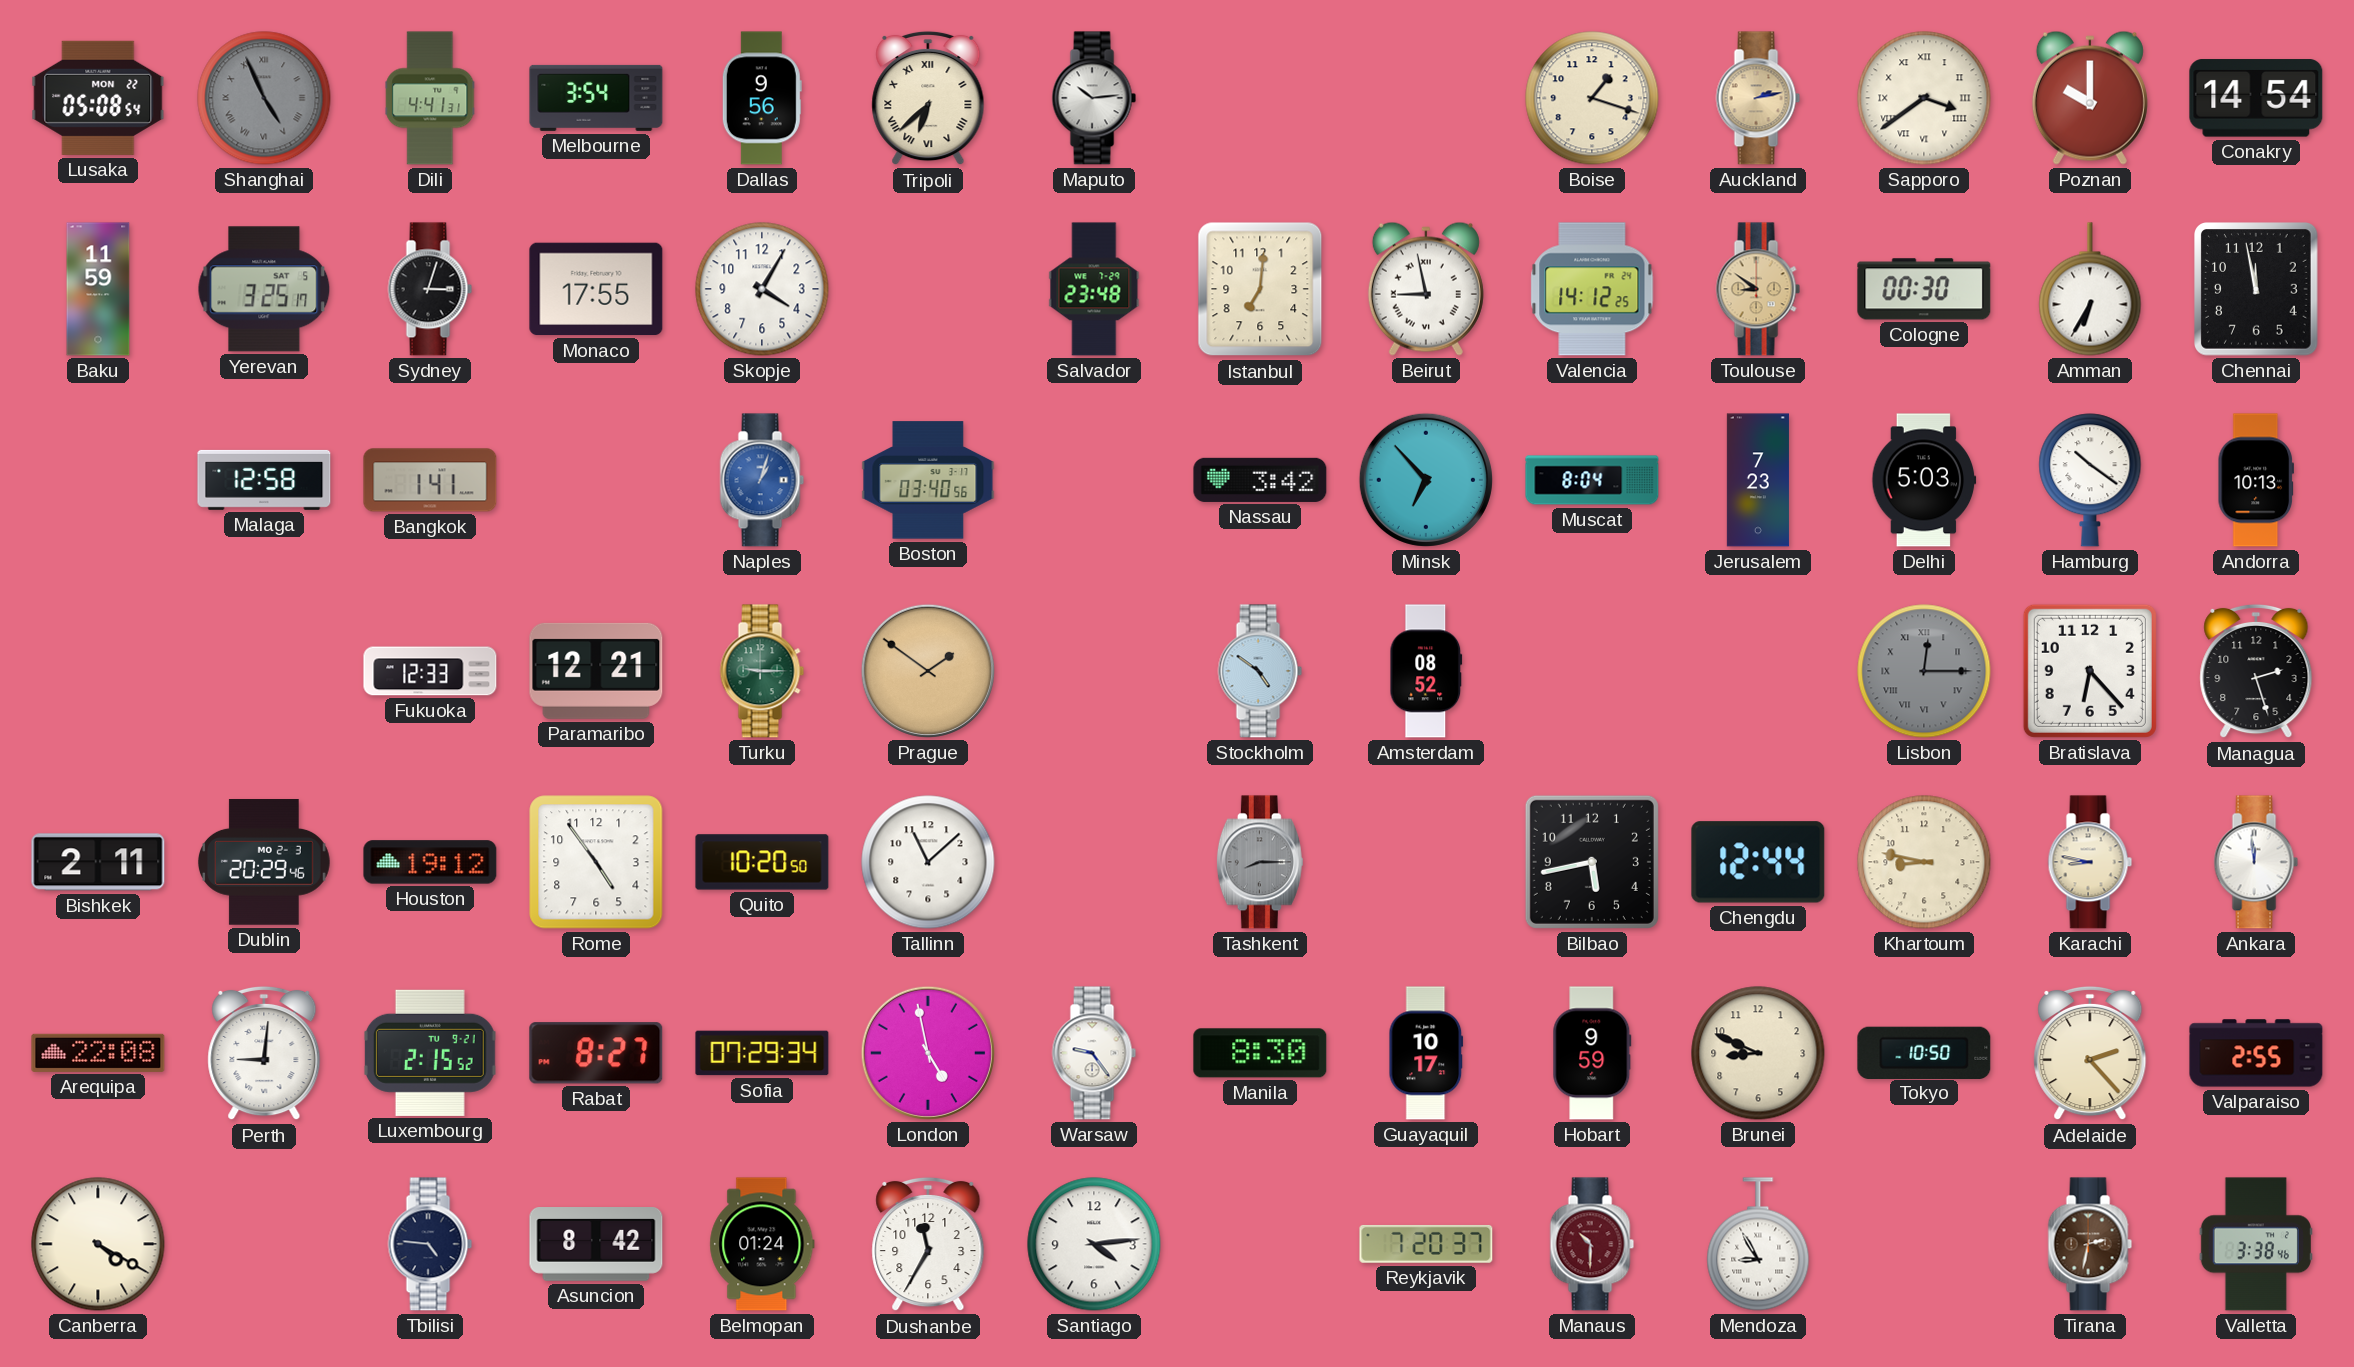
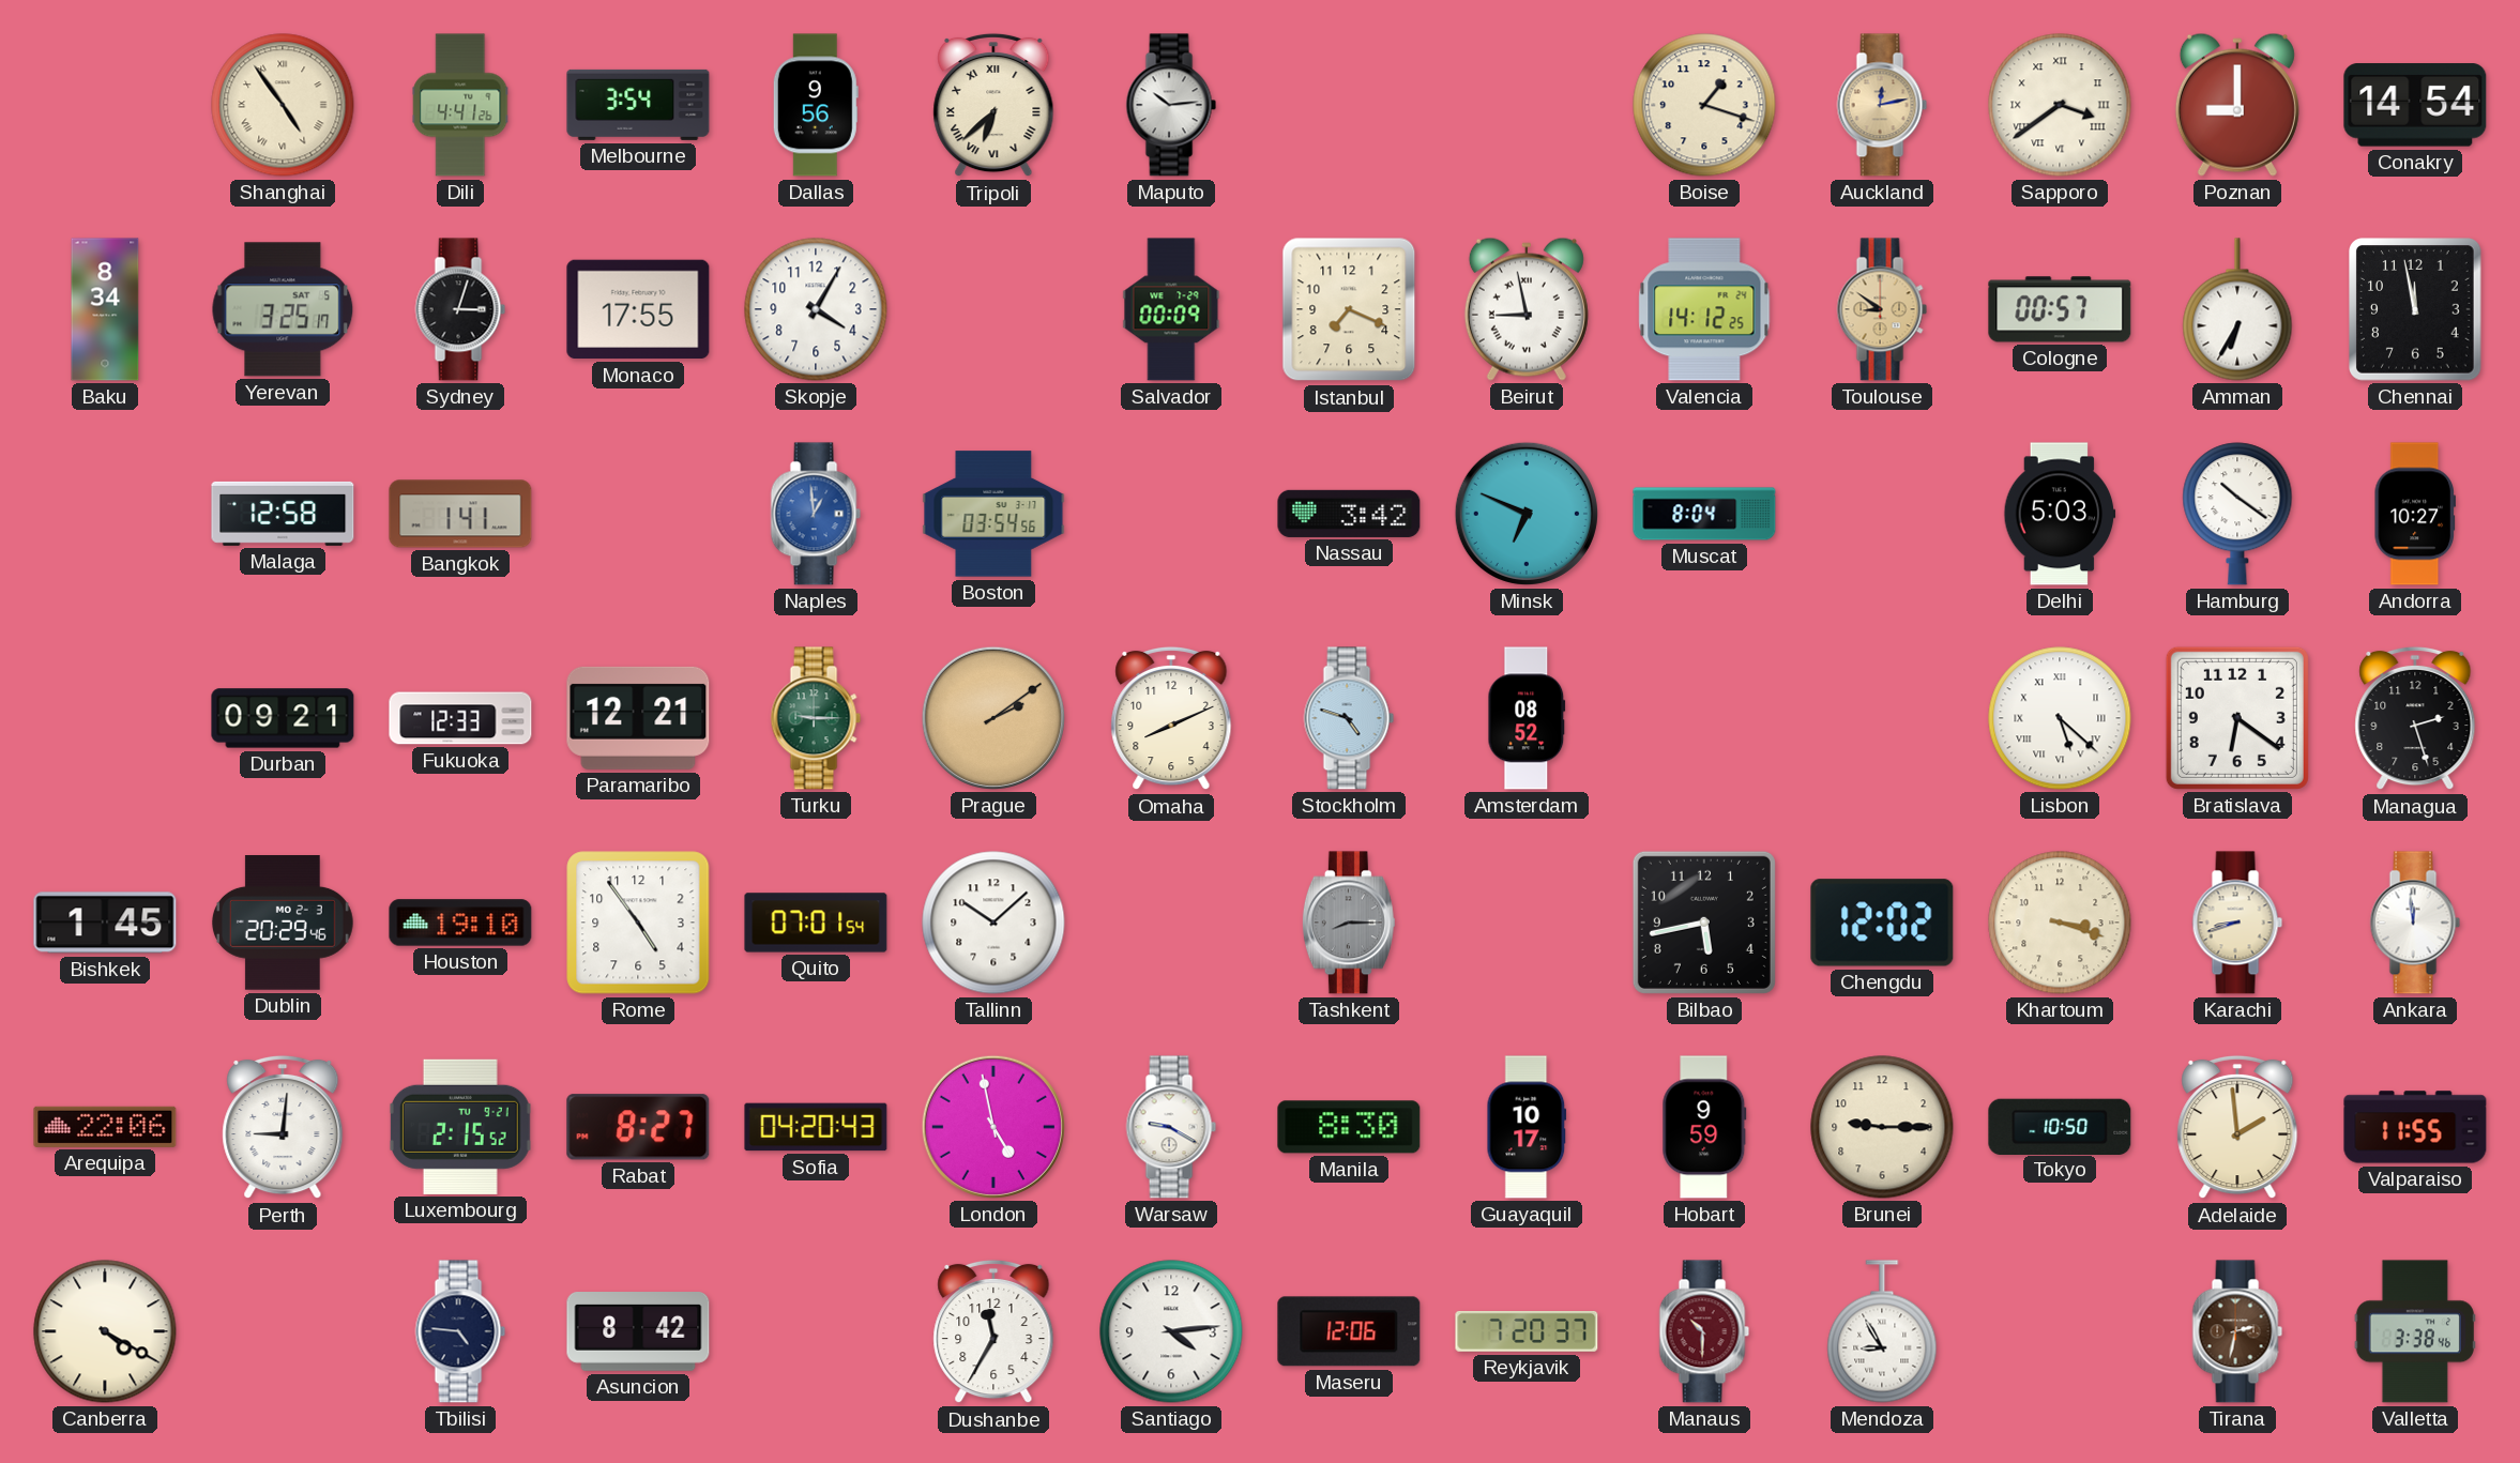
Lusaka: 05:08 -> none (98, 98)
Shanghai: 4:56 -> 4:54 (283, 105)
Shanghai dial: grey -> cream (283, 105)
Dili: 4:41:31 -> 4:41:26 (460, 105)
Auckland: 2:13 -> 12:13 (1882, 105)
Poznan: 10:00 -> 9:00 (2237, 105)
Baku: 11:59 -> 8:34 (105, 309)
Salvador: 23:48 -> 00:09 (1171, 309)
Istanbul: 7:01 -> 7:19 (1349, 309)
Cologne: 00:30 -> 00:57 (2060, 309)
Naples: 1:03 -> 12:59 (816, 514)
Boston: 03:40 -> 03:54 (993, 514)
Minsk: 6:53 -> 6:49 (1527, 514)
Jerusalem: 7:23 -> none (1758, 480)
Andorra: 10:13 -> 10:27 (2414, 514)
Durban: none -> 09:21 (283, 718)
Prague: 1:51 -> 2:09 (993, 718)
Omaha: none -> 8:11 (1171, 718)
Stockholm: 4:51 -> 4:48 (1349, 718)
Lisbon: 12:15 -> 5:22 (2060, 718)
Lisbon dial: grey -> white (2060, 718)
Bratislava: 6:23 -> 6:21 (2237, 718)
Bishkek: 2:11 -> 1:45 (105, 923)
Houston: 19:12 -> 19:10 (460, 923)
Quito: 10:20 -> 07:01 (816, 923)
Tallinn: 11:08 -> 10:08 (993, 923)
Chengdu: 12:44 -> 12:02 (1882, 923)
Khartoum: 8:47 -> 3:18 (2060, 923)
Karachi: 8:47 -> 8:42 (2237, 923)
Arequipa: 22:08 -> 22:06 (105, 1127)
Sofia: 07:29 -> 04:20 (816, 1127)
Warsaw: 9:24 -> 9:20 (1171, 1127)
Brunei: 8:49 -> 9:15 (1882, 1127)
Adelaide: 2:23 -> 1:59 (2237, 1127)
Valparaiso: 2:55 -> 11:55 (2415, 1127)
Belmopan: 01:24 -> none (762, 1244)
Maseru: none -> 12:06 (1349, 1331)
